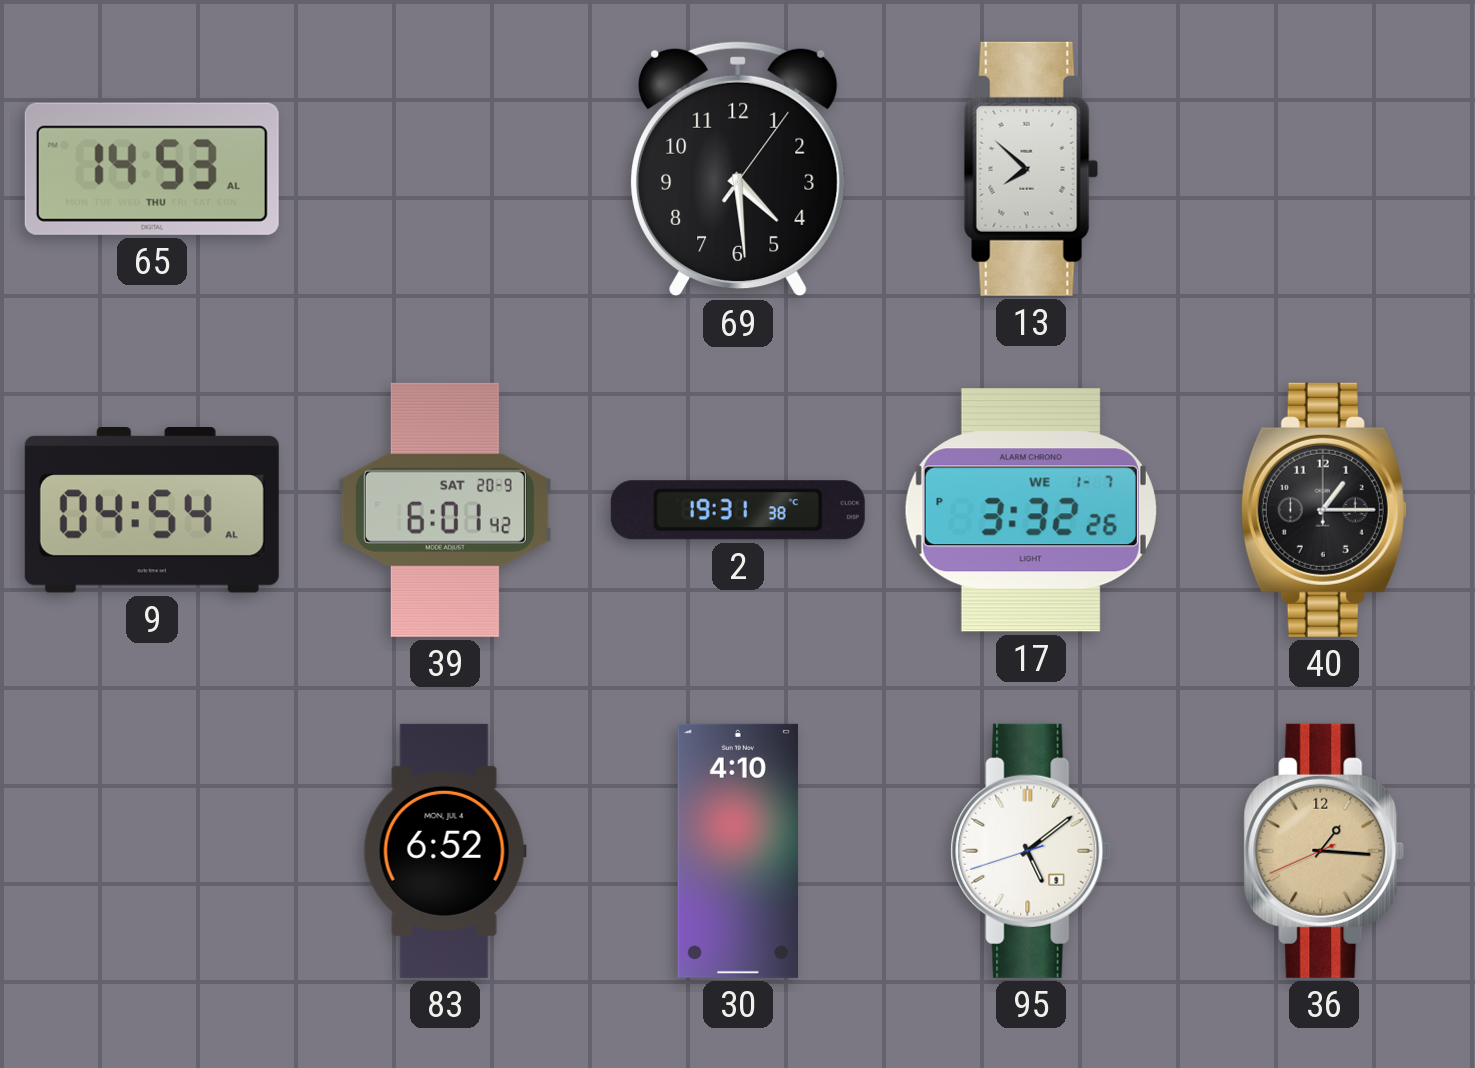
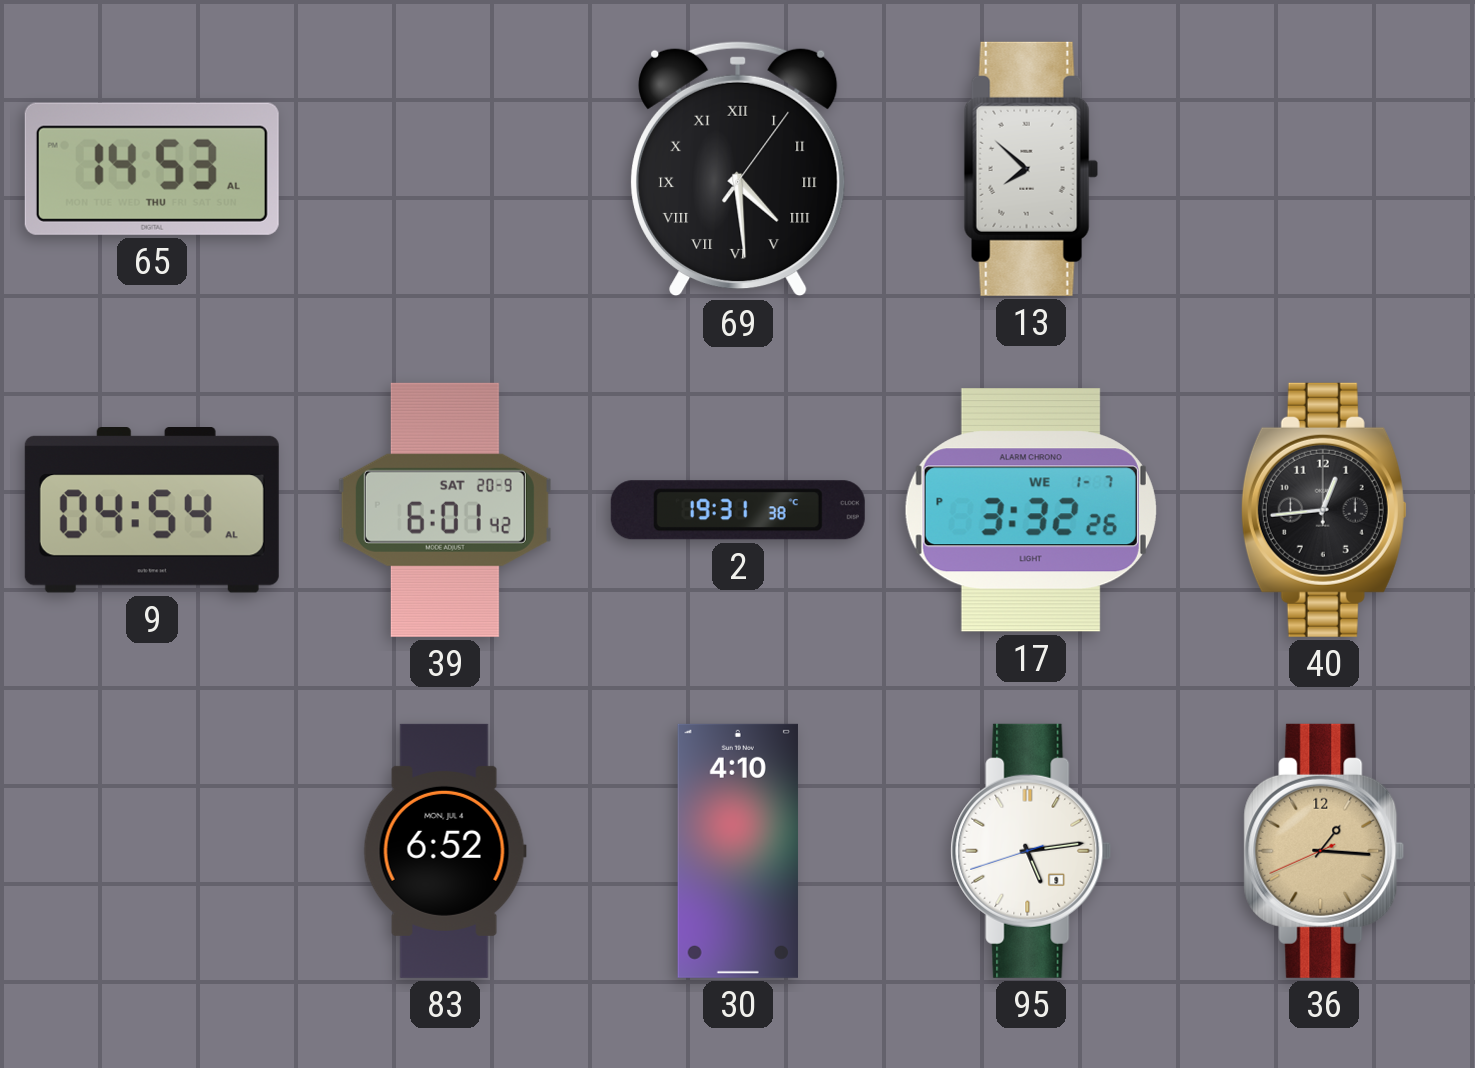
69 numerals: Arabic -> Roman (738, 169)
40: 1:15 -> 12:44 (1324, 510)
95: 5:08 -> 5:13 (1031, 851)
